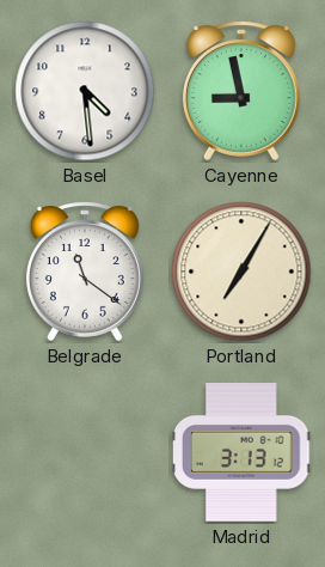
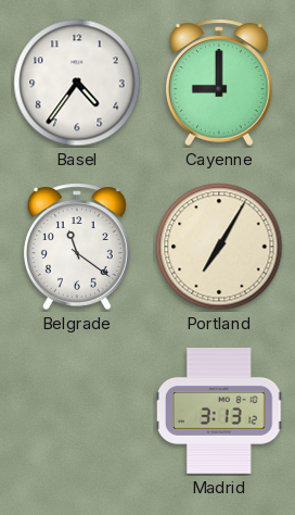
Basel: 4:29 -> 4:36 (77, 83)
Cayenne: 8:58 -> 9:00 (219, 83)
